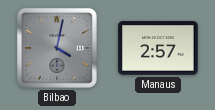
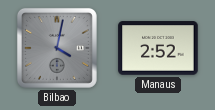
Manaus: 2:57 -> 2:52 (158, 48)
